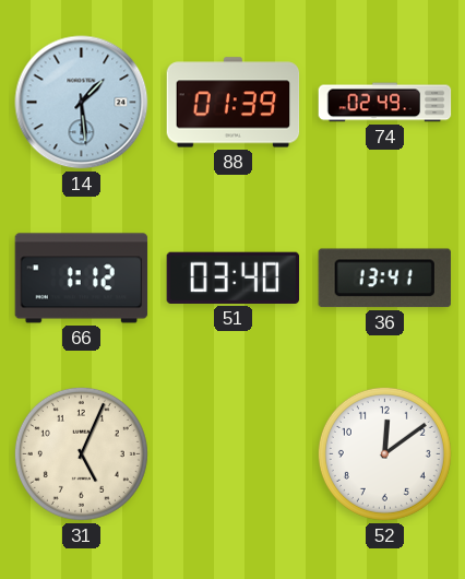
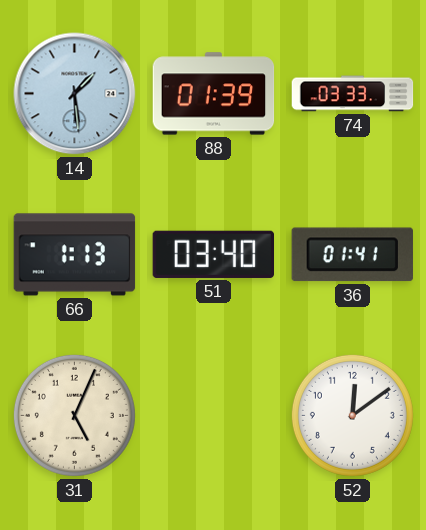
74: 02:49 -> 03:33 (353, 94)
66: 1:12 -> 1:13 (75, 255)
36: 13:41 -> 01:41 (352, 255)
